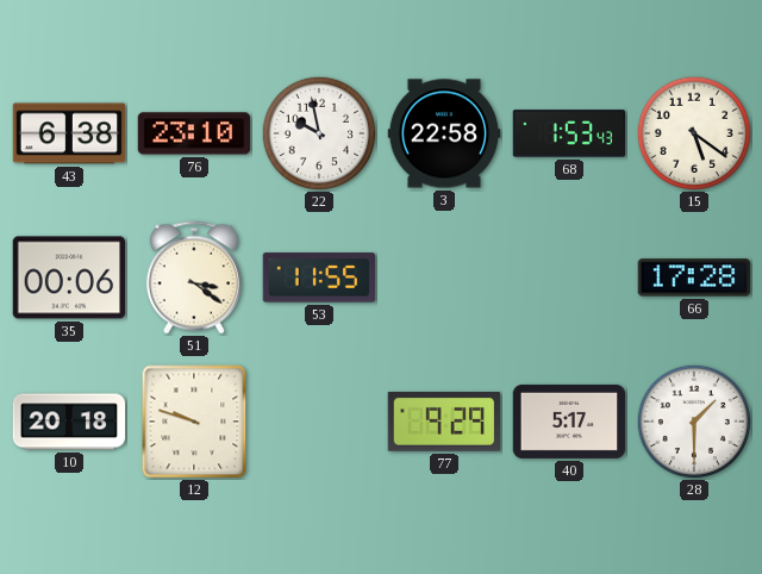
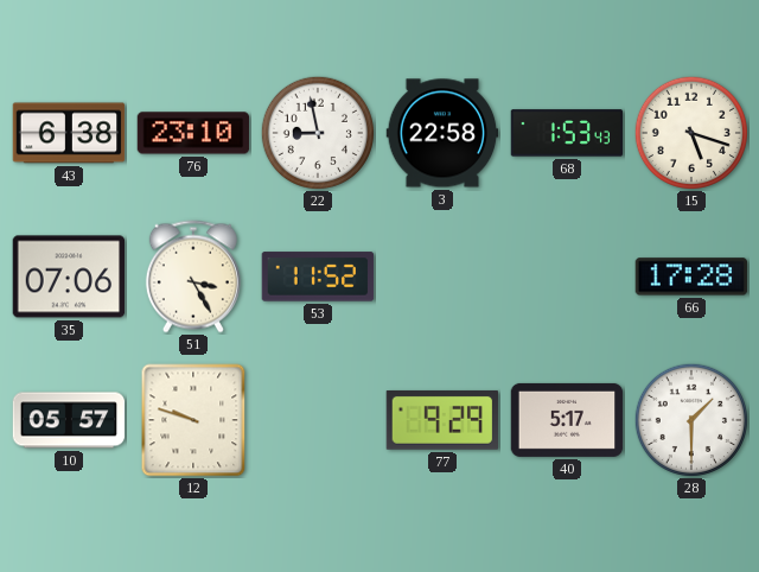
22: 9:58 -> 8:58 (318, 133)
15: 5:21 -> 5:18 (691, 133)
35: 00:06 -> 07:06 (69, 277)
51: 3:21 -> 3:25 (193, 277)
53: 11:55 -> 11:52 (318, 277)
10: 20:18 -> 05:57 (69, 420)
